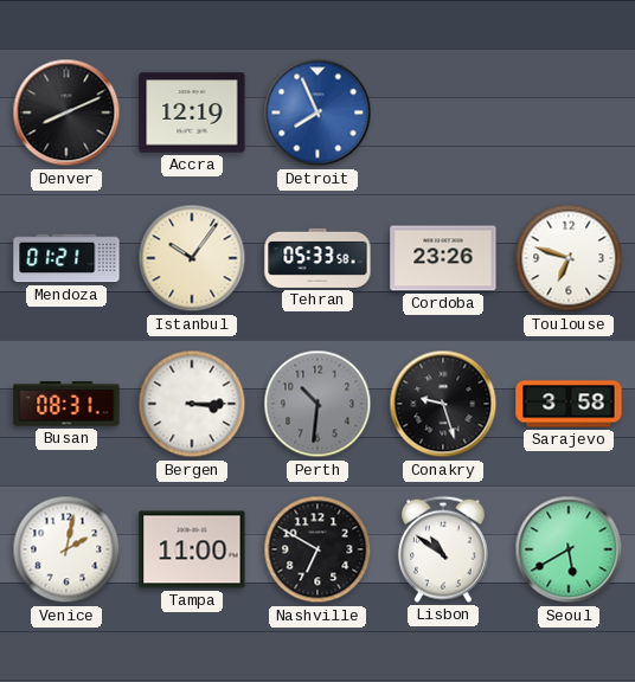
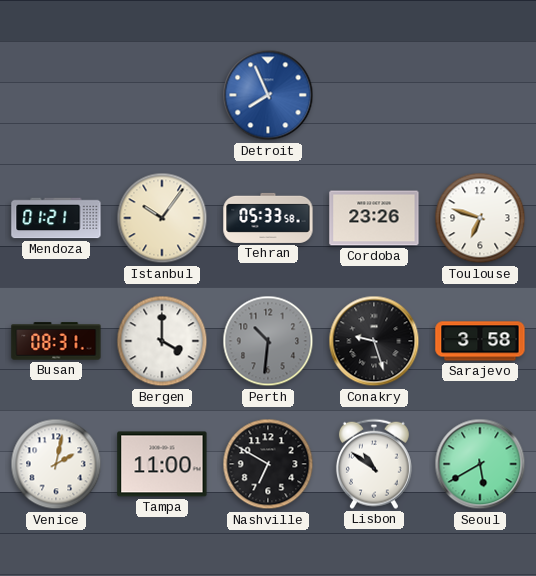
Denver: 8:11 -> none (66, 112)
Accra: 12:19 -> none (192, 112)
Bergen: 3:15 -> 4:00 (162, 341)
